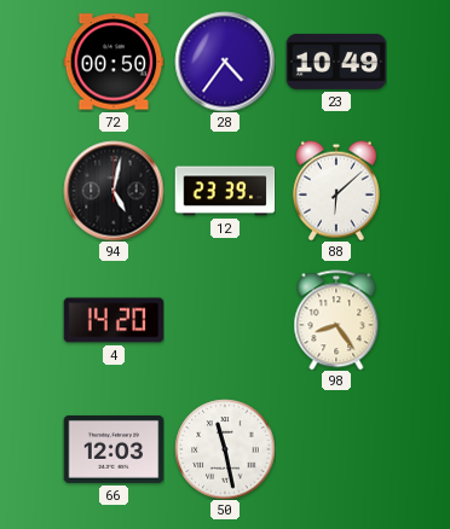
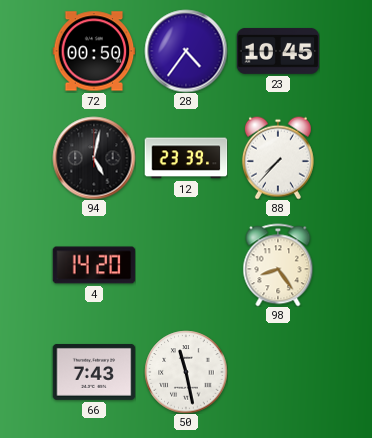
23: 10:49 -> 10:45 (278, 51)
88: 6:08 -> 7:37 (278, 158)
66: 12:03 -> 7:43 (94, 372)
